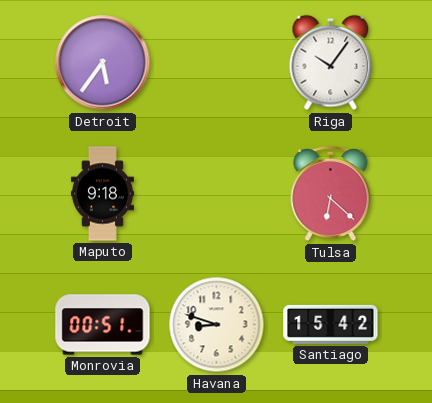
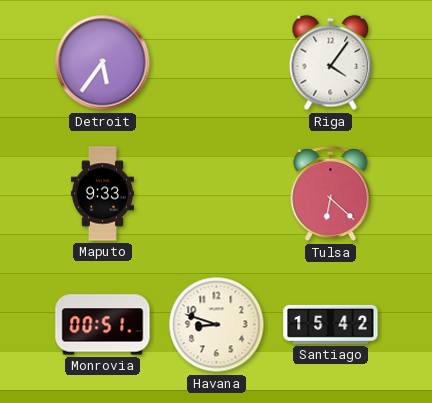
Riga: 10:06 -> 4:06 (331, 63)
Maputo: 9:18 -> 9:33 (102, 194)
